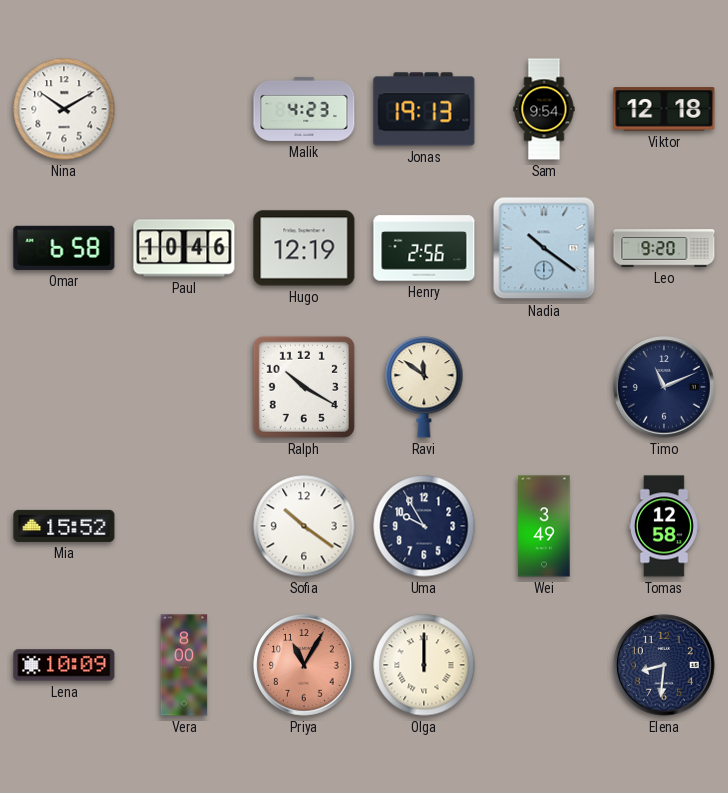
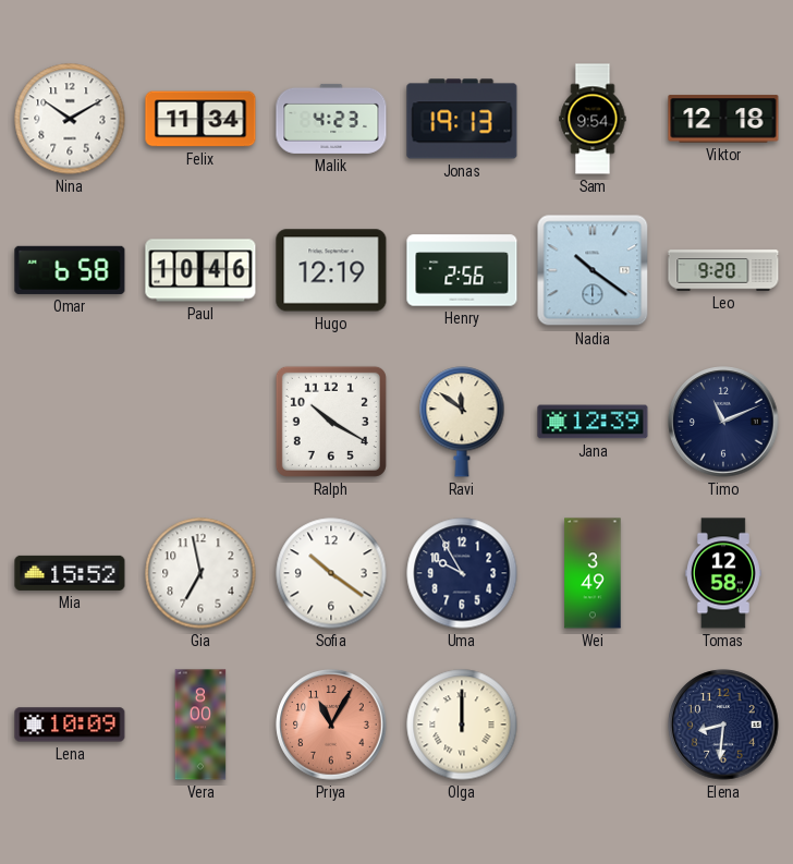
Felix: none -> 11:34 (200, 119)
Jana: none -> 12:39 (593, 422)
Gia: none -> 6:58 (200, 573)
